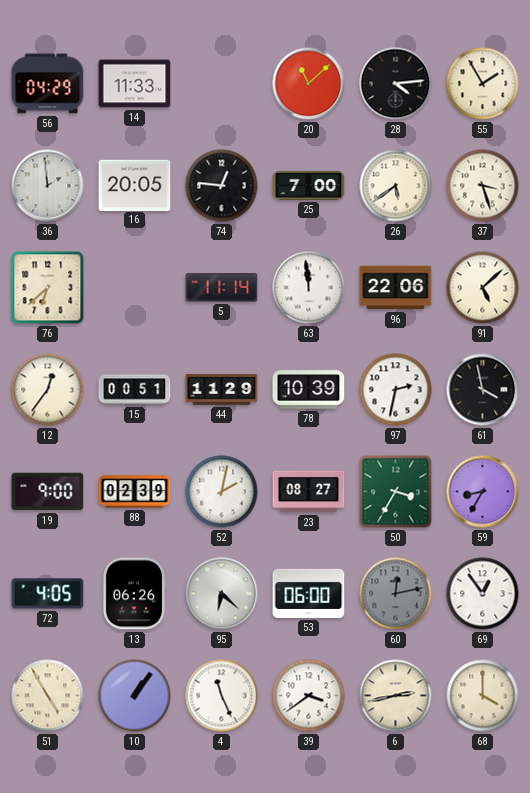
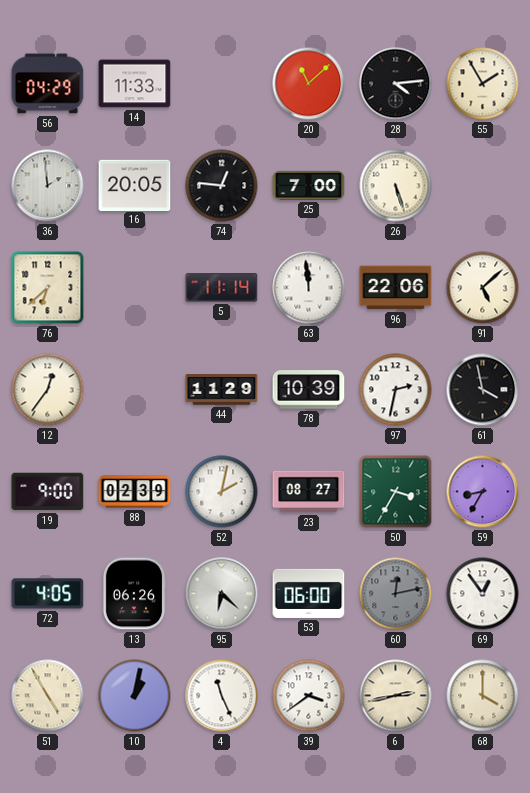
26: 5:39 -> 5:27 (396, 186)
37: 3:27 -> none (483, 186)
15: 00:51 -> none (135, 390)
10: 1:06 -> 1:02 (135, 696)
